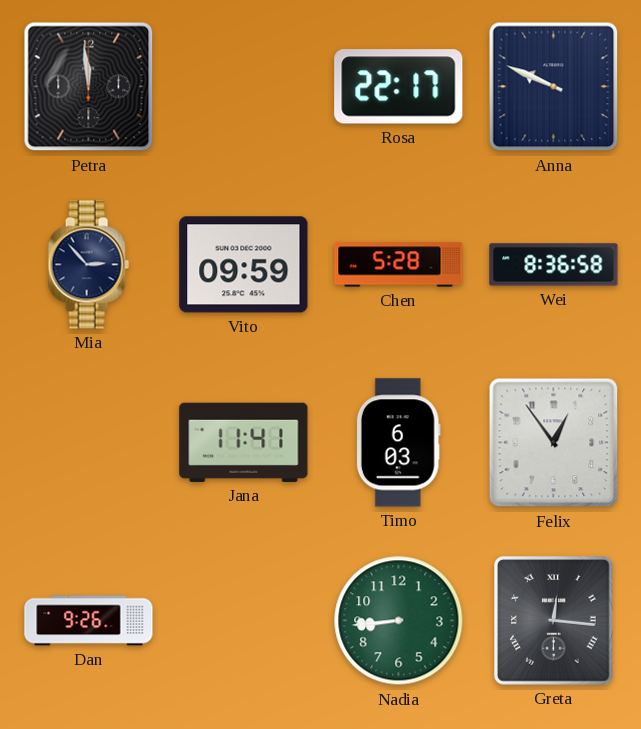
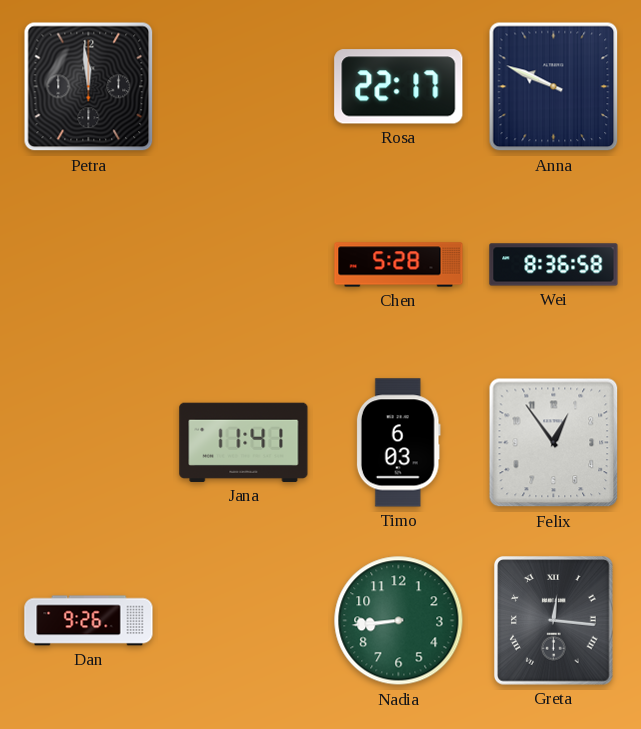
Mia: 2:53 -> none (88, 265)
Vito: 09:59 -> none (244, 265)
